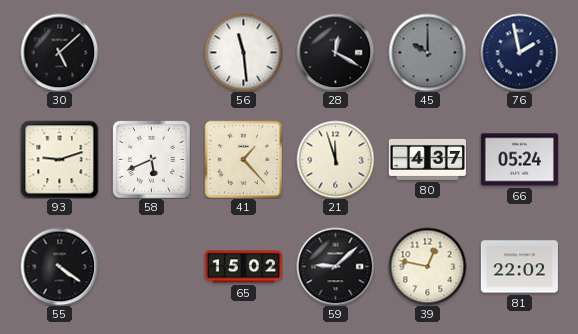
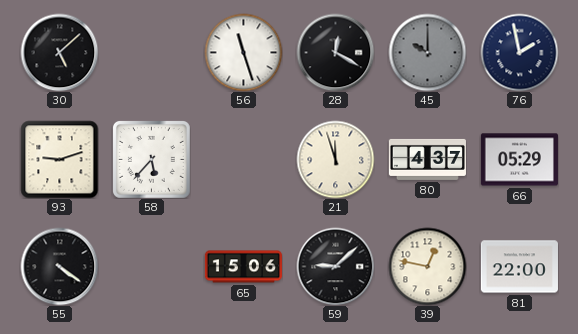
56: 11:29 -> 11:27 (243, 52)
58: 5:41 -> 5:37 (151, 159)
41: 1:23 -> none (243, 159)
66: 05:24 -> 05:29 (519, 160)
65: 15:02 -> 15:06 (243, 267)
81: 22:02 -> 22:00 (519, 267)
